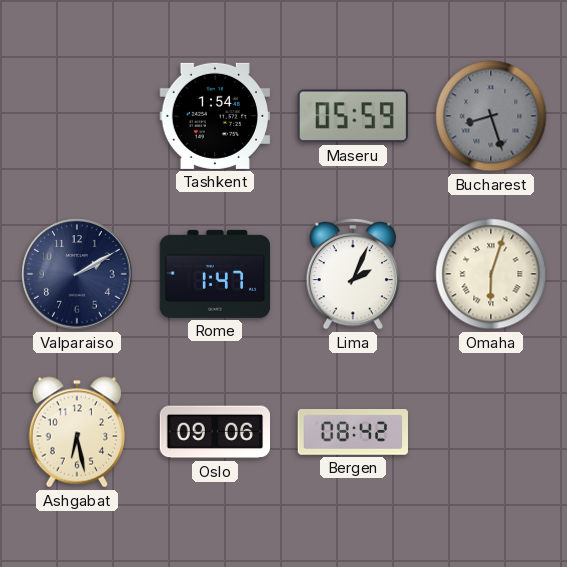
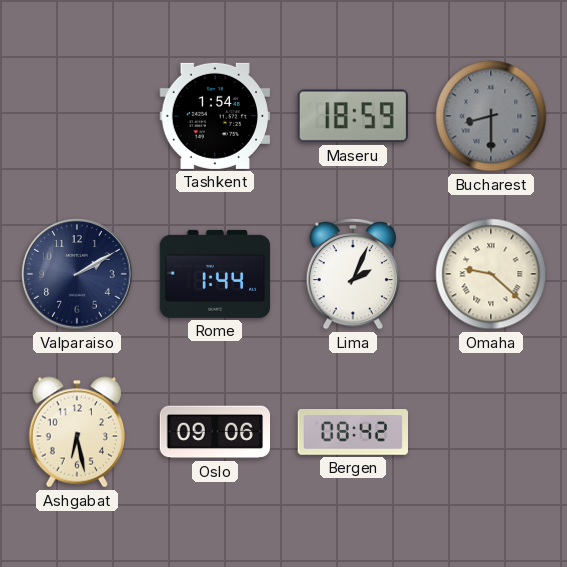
Maseru: 05:59 -> 18:59 (353, 116)
Bucharest: 8:27 -> 8:30 (491, 116)
Rome: 1:47 -> 1:44 (215, 274)
Omaha: 6:03 -> 9:22 (491, 274)
